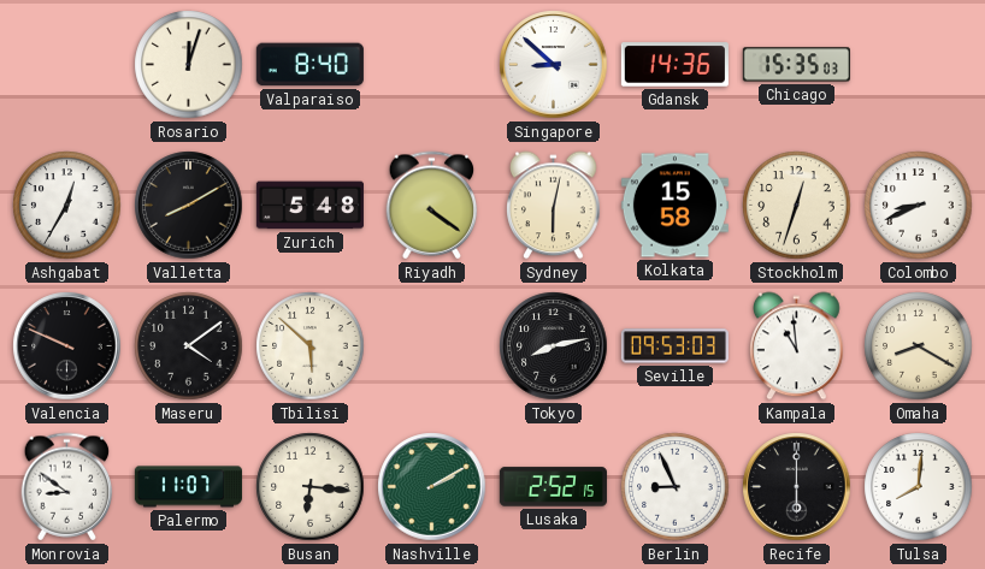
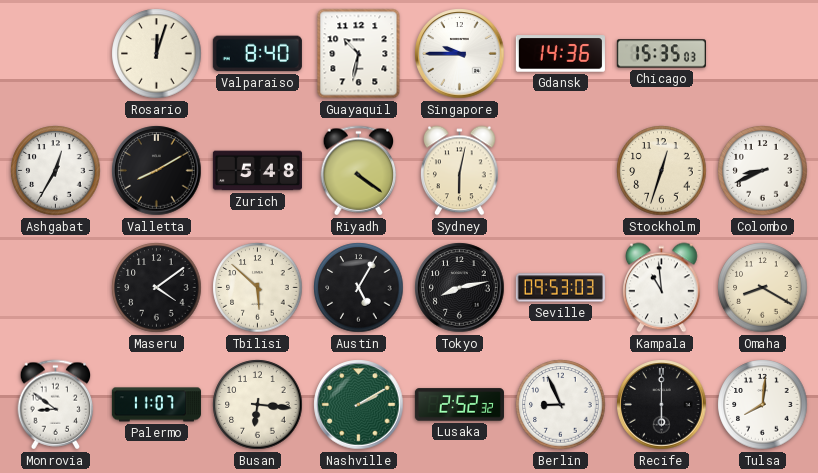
Guayaquil: none -> 10:32 (359, 54)
Singapore: 8:52 -> 9:45 (460, 54)
Kolkata: 15:58 -> none (674, 206)
Valencia: 9:49 -> none (67, 346)
Austin: none -> 5:05 (359, 288)
Lusaka: 2:52:15 -> 2:52:32 (459, 405)
